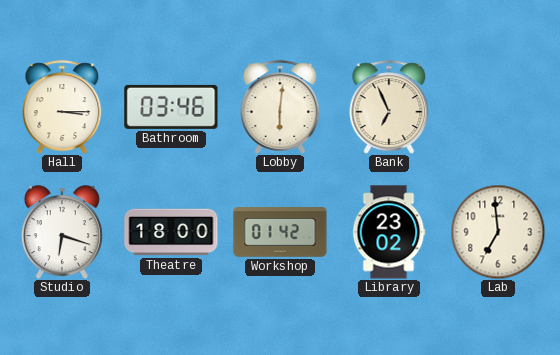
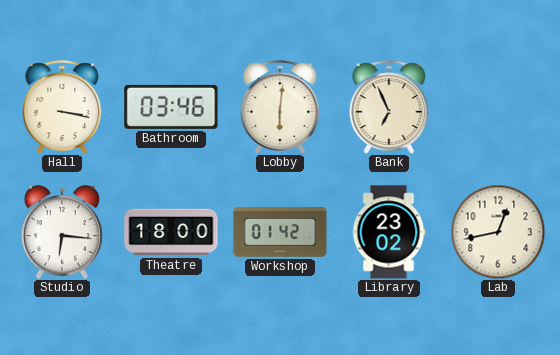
Hall: 3:15 -> 3:17 (62, 107)
Studio: 6:18 -> 6:16 (62, 232)
Lab: 6:59 -> 12:43 (498, 232)
